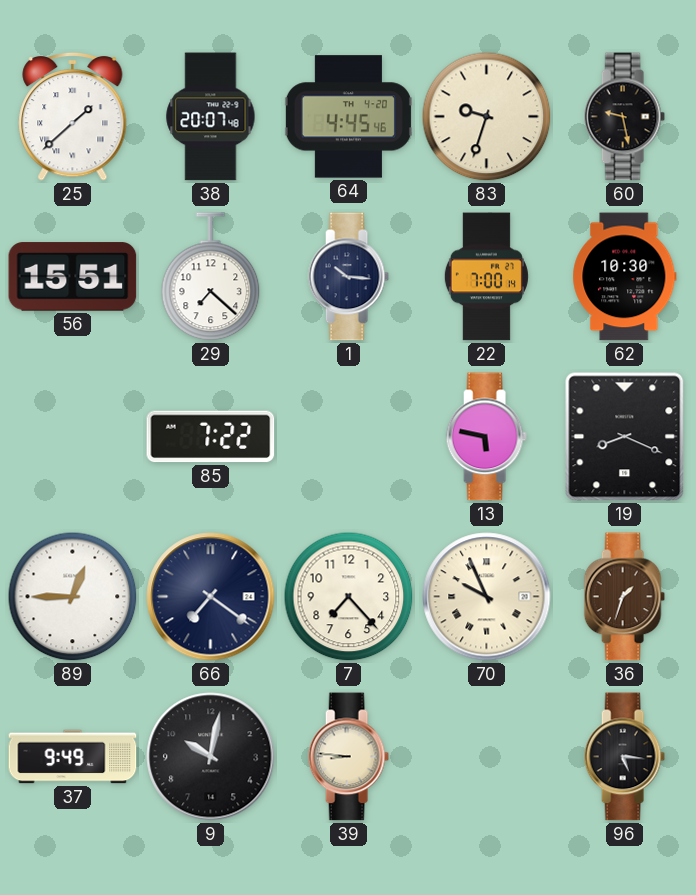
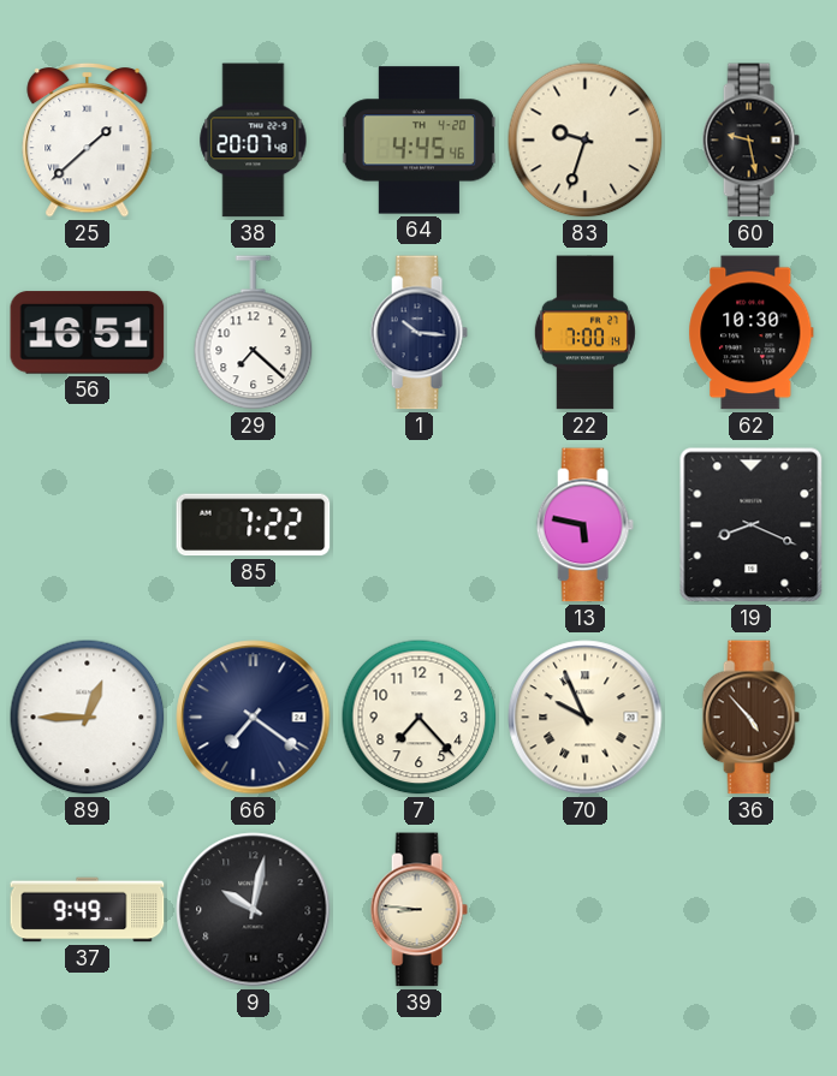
56: 15:51 -> 16:51 (88, 333)
36: 1:33 -> 4:53 (750, 718)
96: 5:16 -> none (624, 757)
